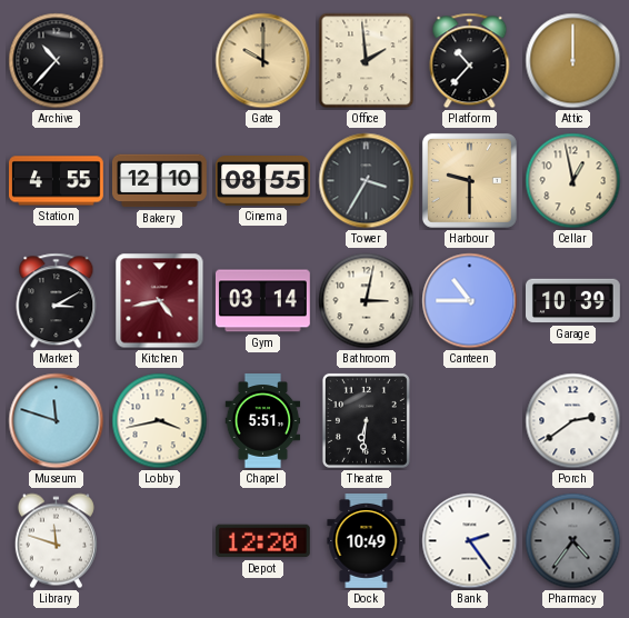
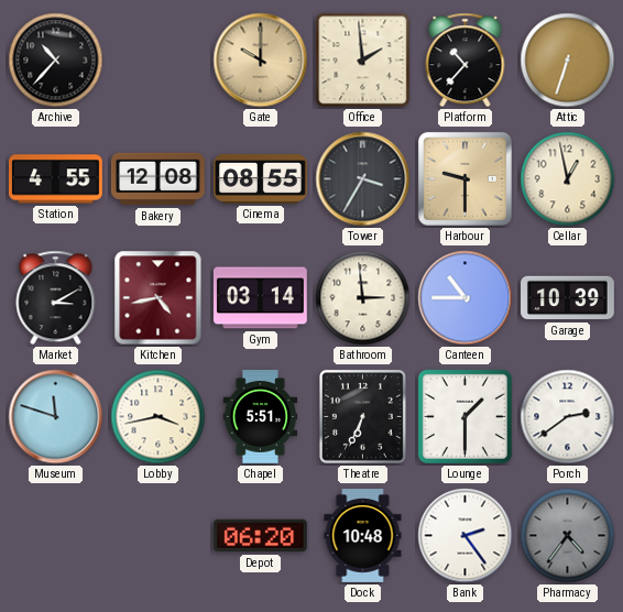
Attic: 12:00 -> 6:33 (568, 61)
Bakery: 12:10 -> 12:08 (157, 179)
Bathroom: 3:02 -> 2:59 (363, 298)
Theatre: 6:31 -> 6:34 (362, 416)
Lounge: none -> 1:30 (464, 416)
Library: 11:48 -> none (56, 541)
Depot: 12:20 -> 06:20 (260, 536)
Dock: 10:49 -> 10:48 (363, 536)
